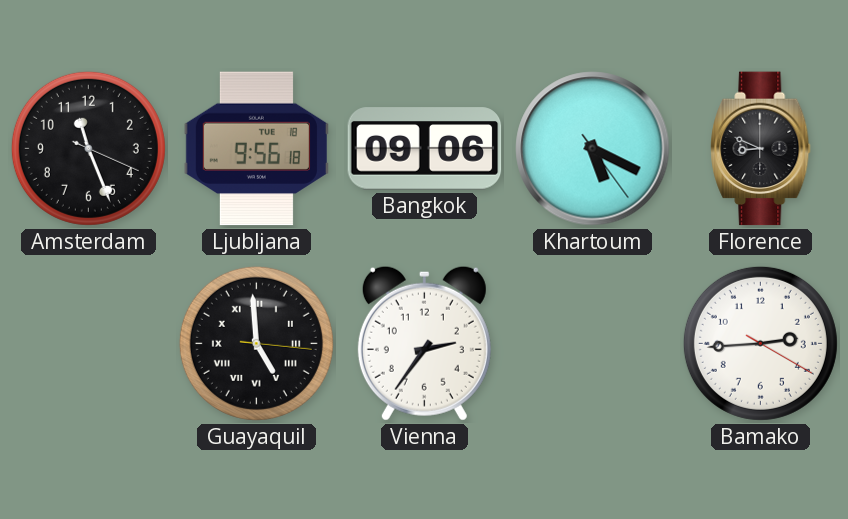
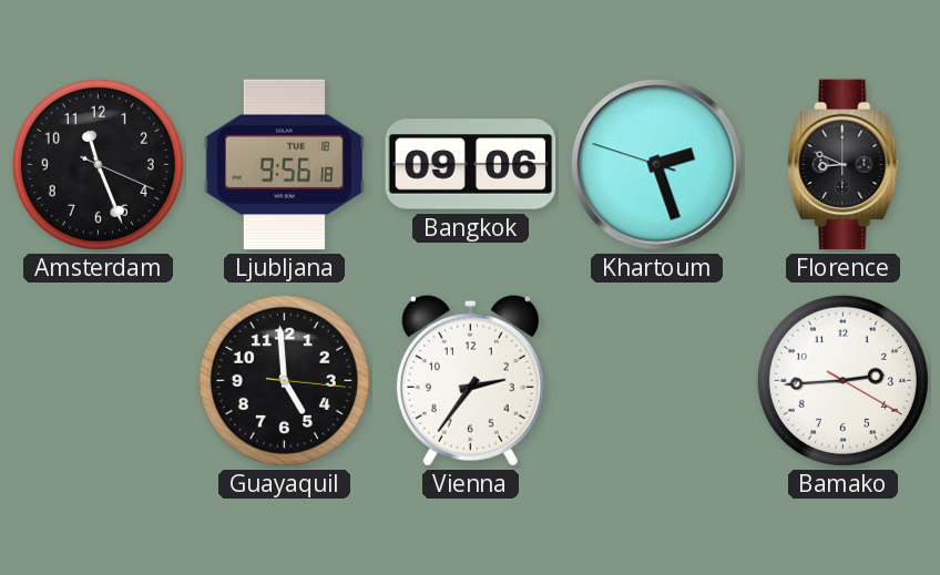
Khartoum: 5:19 -> 2:26 (657, 165)
Guayaquil numerals: Roman -> Arabic (284, 380)
